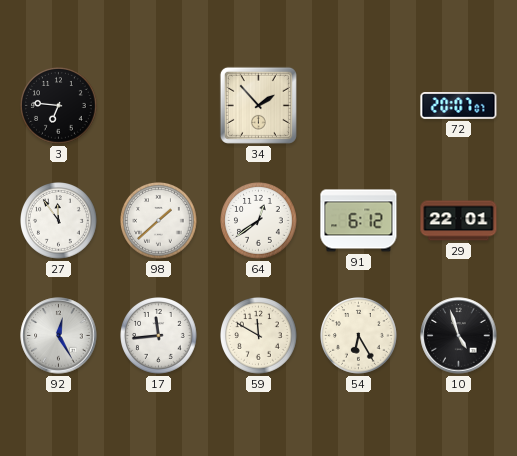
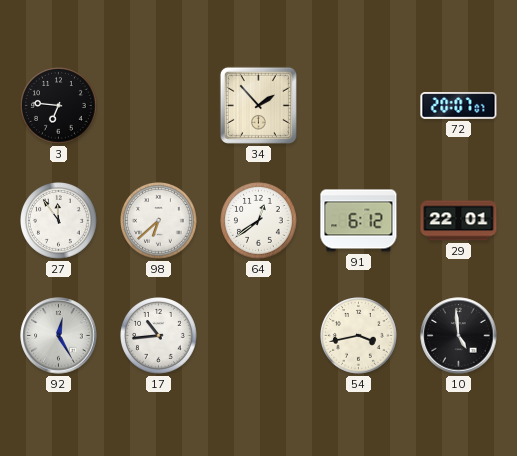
98: 1:38 -> 6:38 (159, 221)
17: 11:44 -> 10:44 (159, 336)
59: 11:50 -> none (259, 336)
54: 6:25 -> 3:43 (359, 336)
10: 4:57 -> 4:59 (459, 336)
